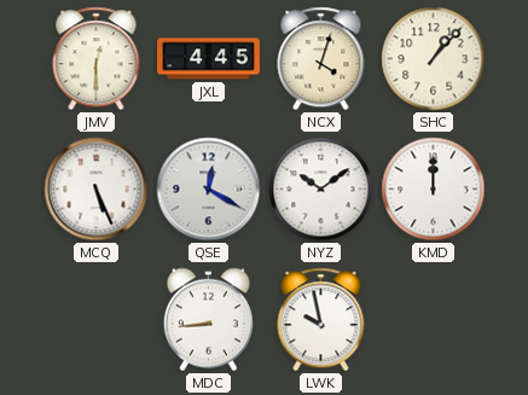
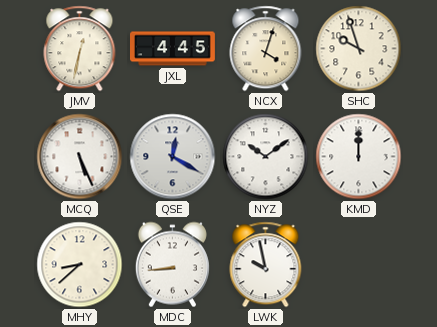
JMV: 12:30 -> 12:32 (80, 49)
SHC: 1:07 -> 9:57 (359, 49)
MHY: none -> 8:38 (80, 265)
